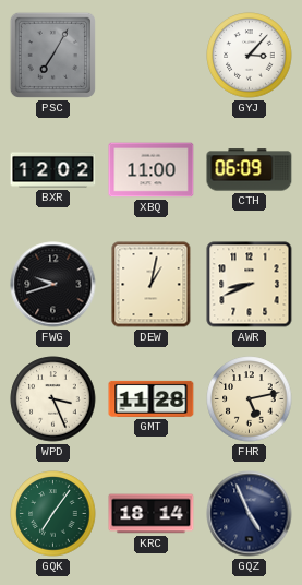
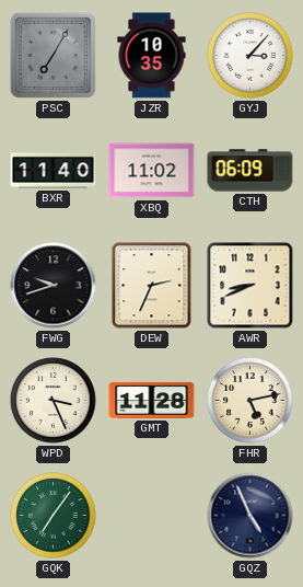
JZR: none -> 10:35 (152, 56)
BXR: 12:02 -> 11:40 (54, 171)
XBQ: 11:00 -> 11:02 (152, 171)
DEW: 1:02 -> 2:34 (152, 286)
KRC: 18:14 -> none (152, 514)
